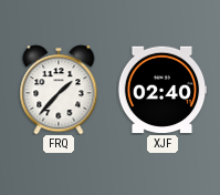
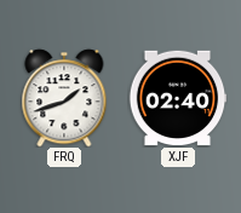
FRQ: 1:37 -> 1:42 (64, 98)
